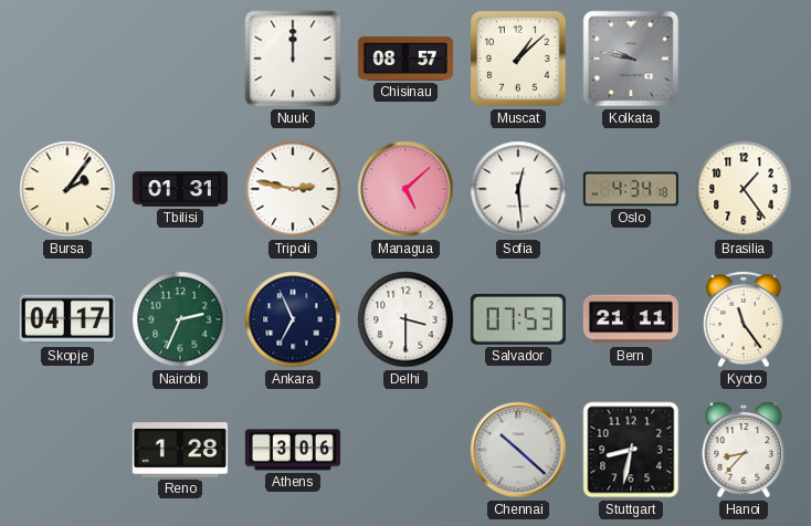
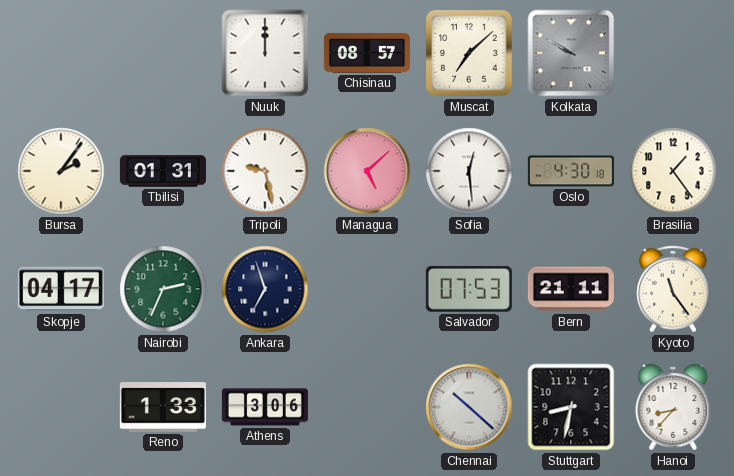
Muscat: 1:08 -> 7:08 (469, 53)
Kolkata: 9:47 -> 9:50 (571, 53)
Tripoli: 2:47 -> 9:28 (265, 171)
Oslo: 4:34 -> 4:30 (571, 171)
Ankara: 6:56 -> 6:57 (265, 289)
Delhi: 3:30 -> none (405, 319)
Reno: 1:28 -> 1:33 (163, 407)
